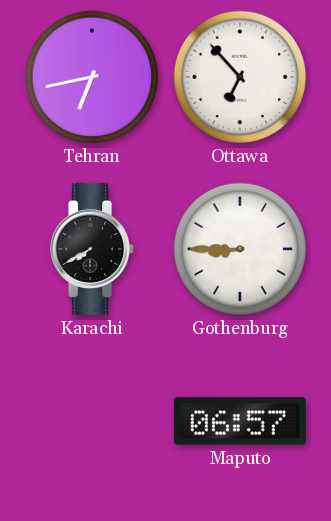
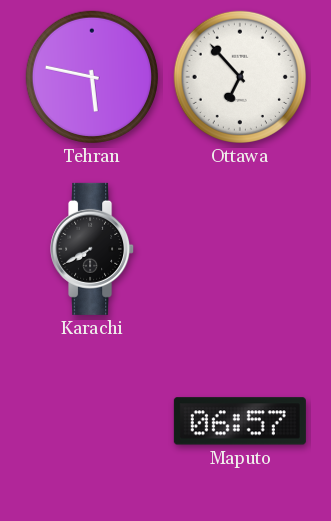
Tehran: 6:43 -> 5:47 (92, 77)
Gothenburg: 8:45 -> none (240, 249)
